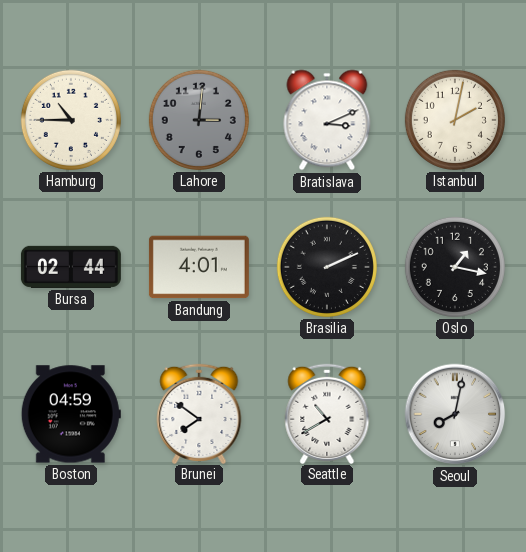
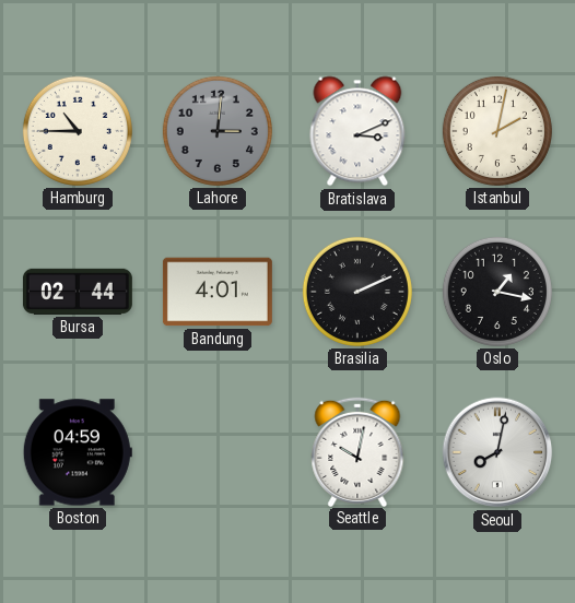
Brunei: 7:51 -> none (199, 413)
Seattle: 10:40 -> 10:02 (357, 451)
